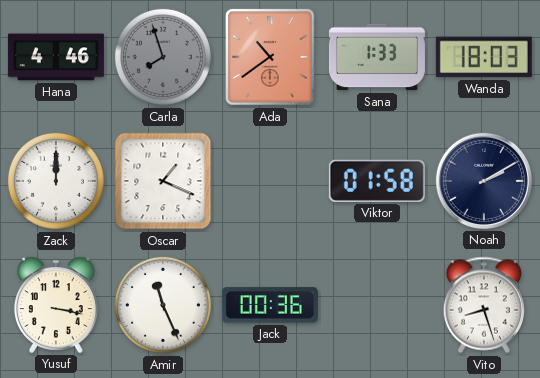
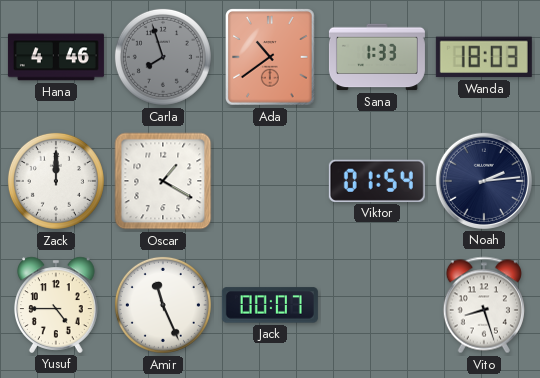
Oscar: 1:19 -> 1:20 (163, 181)
Viktor: 01:58 -> 01:54 (377, 181)
Noah: 2:10 -> 2:14 (484, 181)
Yusuf: 3:17 -> 4:45 (56, 305)
Jack: 00:36 -> 00:07 (270, 305)
